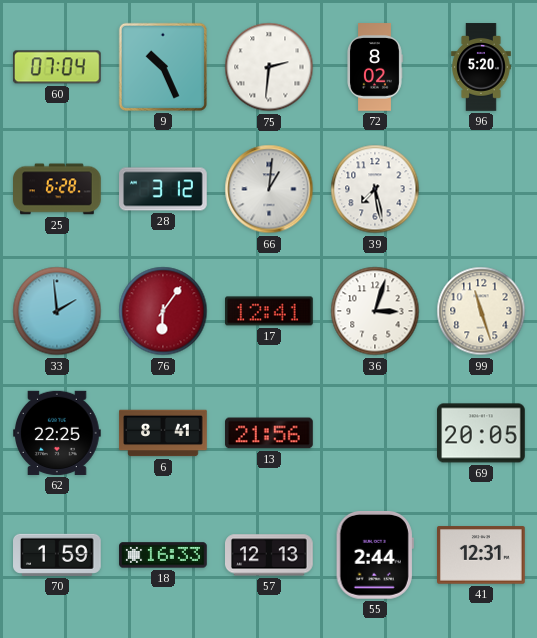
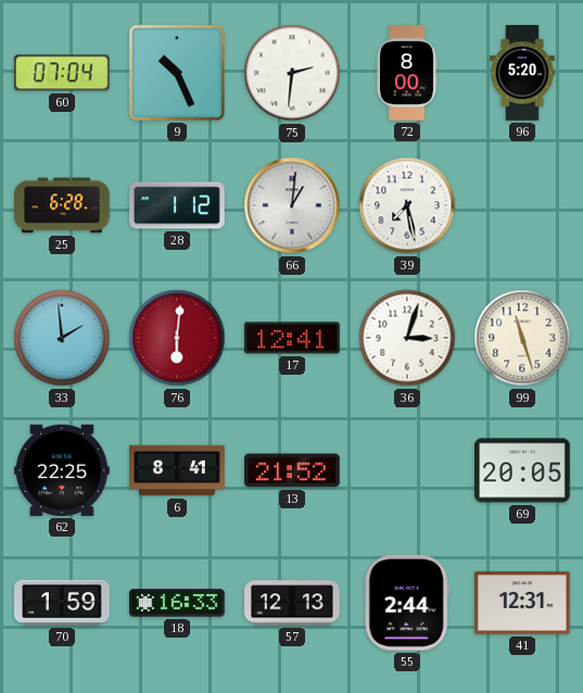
72: 8:02 -> 8:00 (407, 73)
28: 3:12 -> 1:12 (177, 205)
76: 6:06 -> 6:01 (177, 338)
13: 21:56 -> 21:52 (293, 470)
